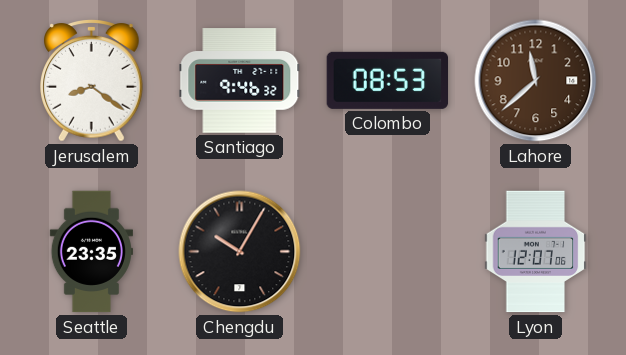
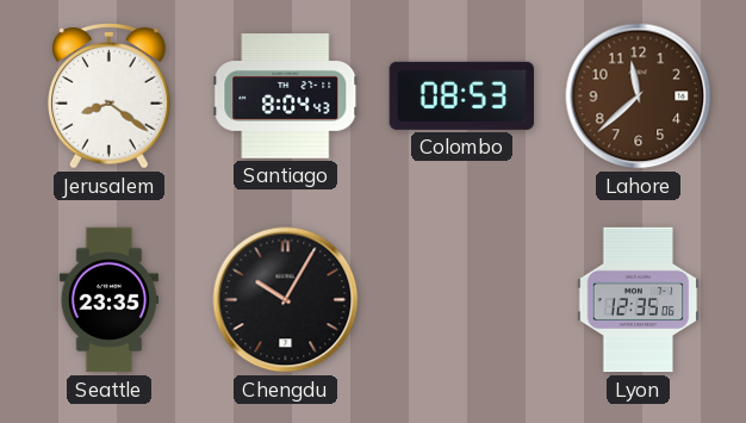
Santiago: 9:46 -> 8:04 (286, 97)
Lyon: 12:07 -> 12:35 (639, 300)
